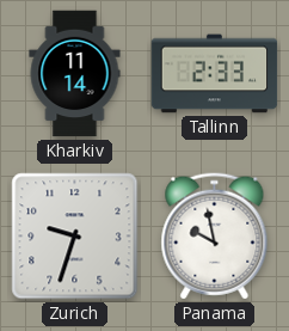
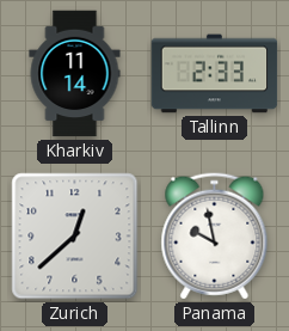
Zurich: 9:33 -> 12:38 (75, 237)
